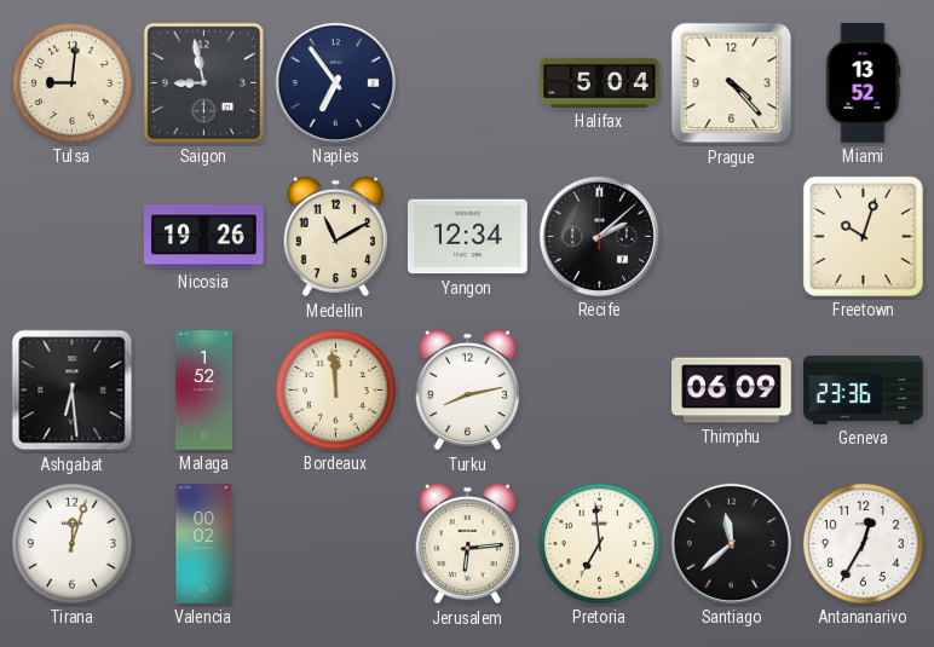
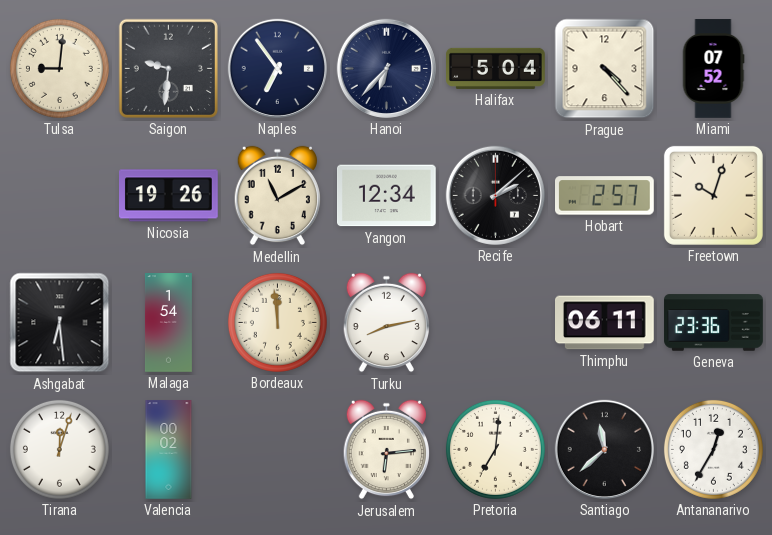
Saigon: 8:58 -> 9:31 (168, 68)
Hanoi: none -> 6:37 (386, 68)
Miami: 13:52 -> 07:52 (713, 69)
Hobart: none -> 2:57 (605, 196)
Malaga: 1:52 -> 1:54 (168, 323)
Thimphu: 06:09 -> 06:11 (605, 323)
Pretoria: 6:59 -> 7:01 (495, 449)
